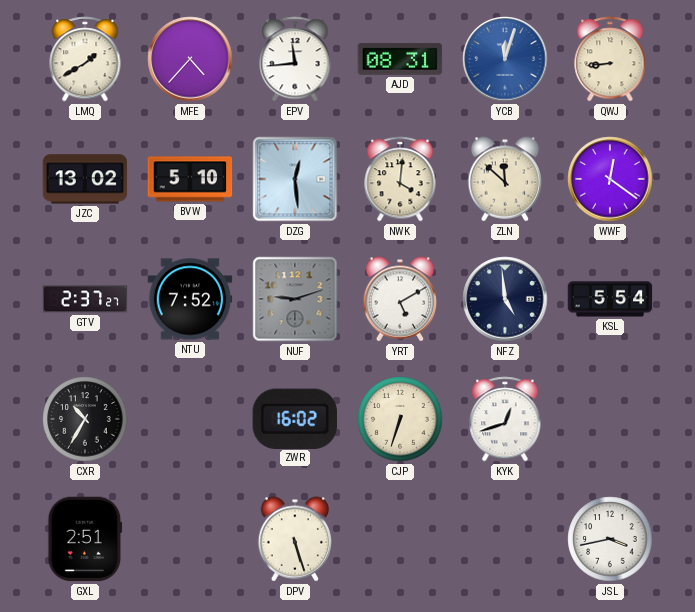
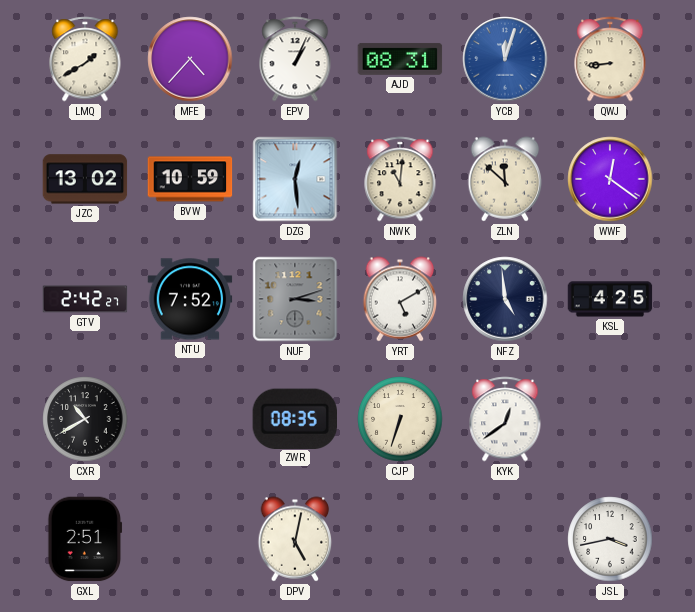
EPV: 11:44 -> 1:04 (295, 59)
BVW: 5:10 -> 10:59 (190, 179)
NWK: 4:01 -> 11:01 (400, 179)
GTV: 2:37 -> 2:42 (85, 299)
NUF: 9:12 -> 3:12 (295, 299)
KSL: 5:54 -> 4:25 (610, 299)
CXR: 10:35 -> 10:40 (85, 419)
ZWR: 16:02 -> 08:35 (294, 418)
KYK: 12:42 -> 12:39 (505, 419)
DPV: 5:27 -> 5:02 (295, 539)
